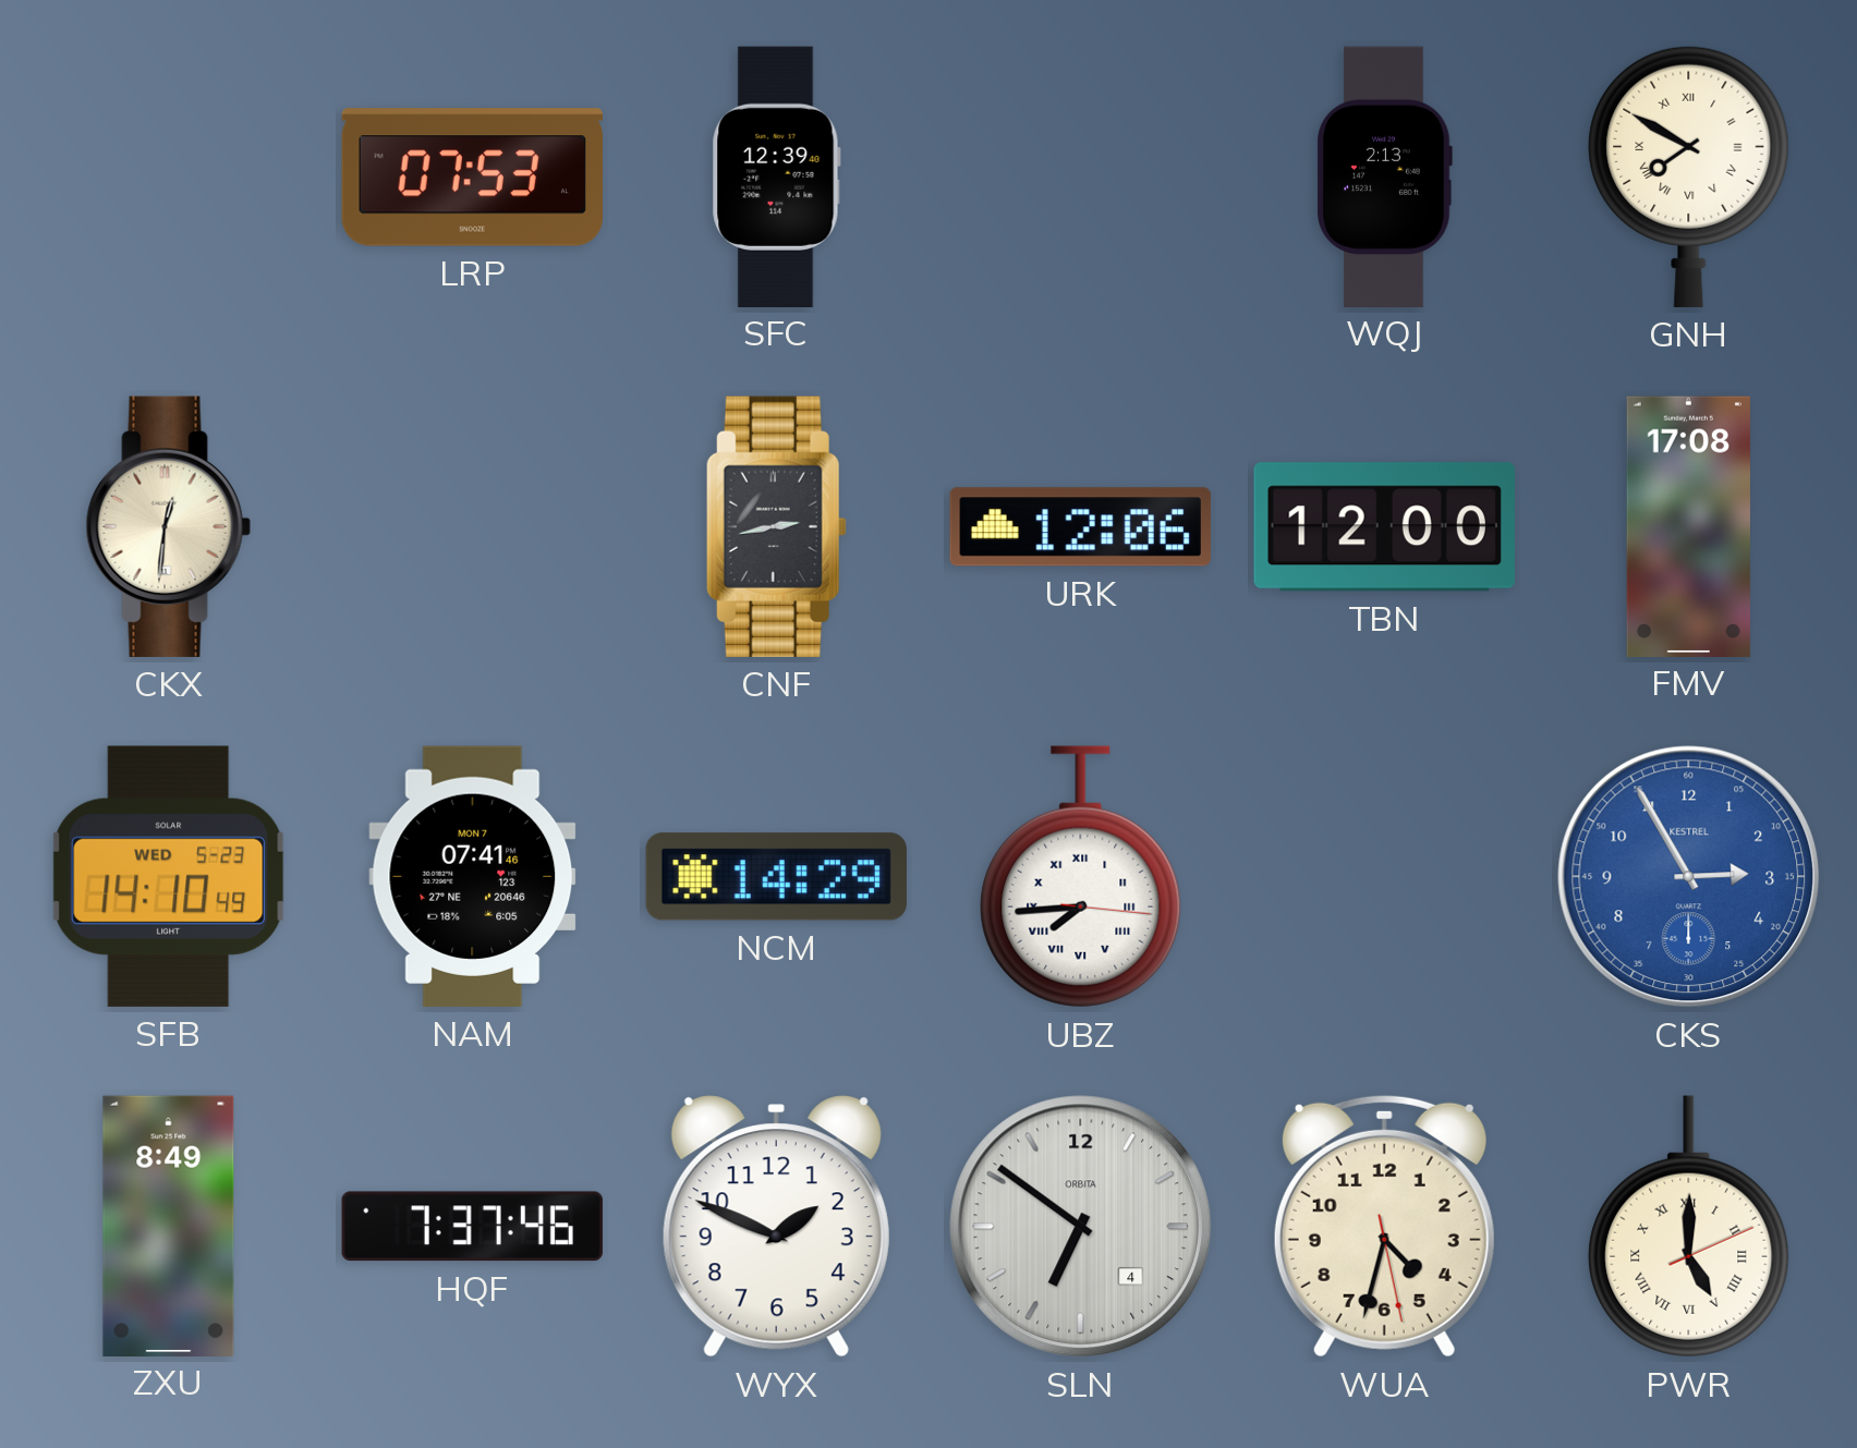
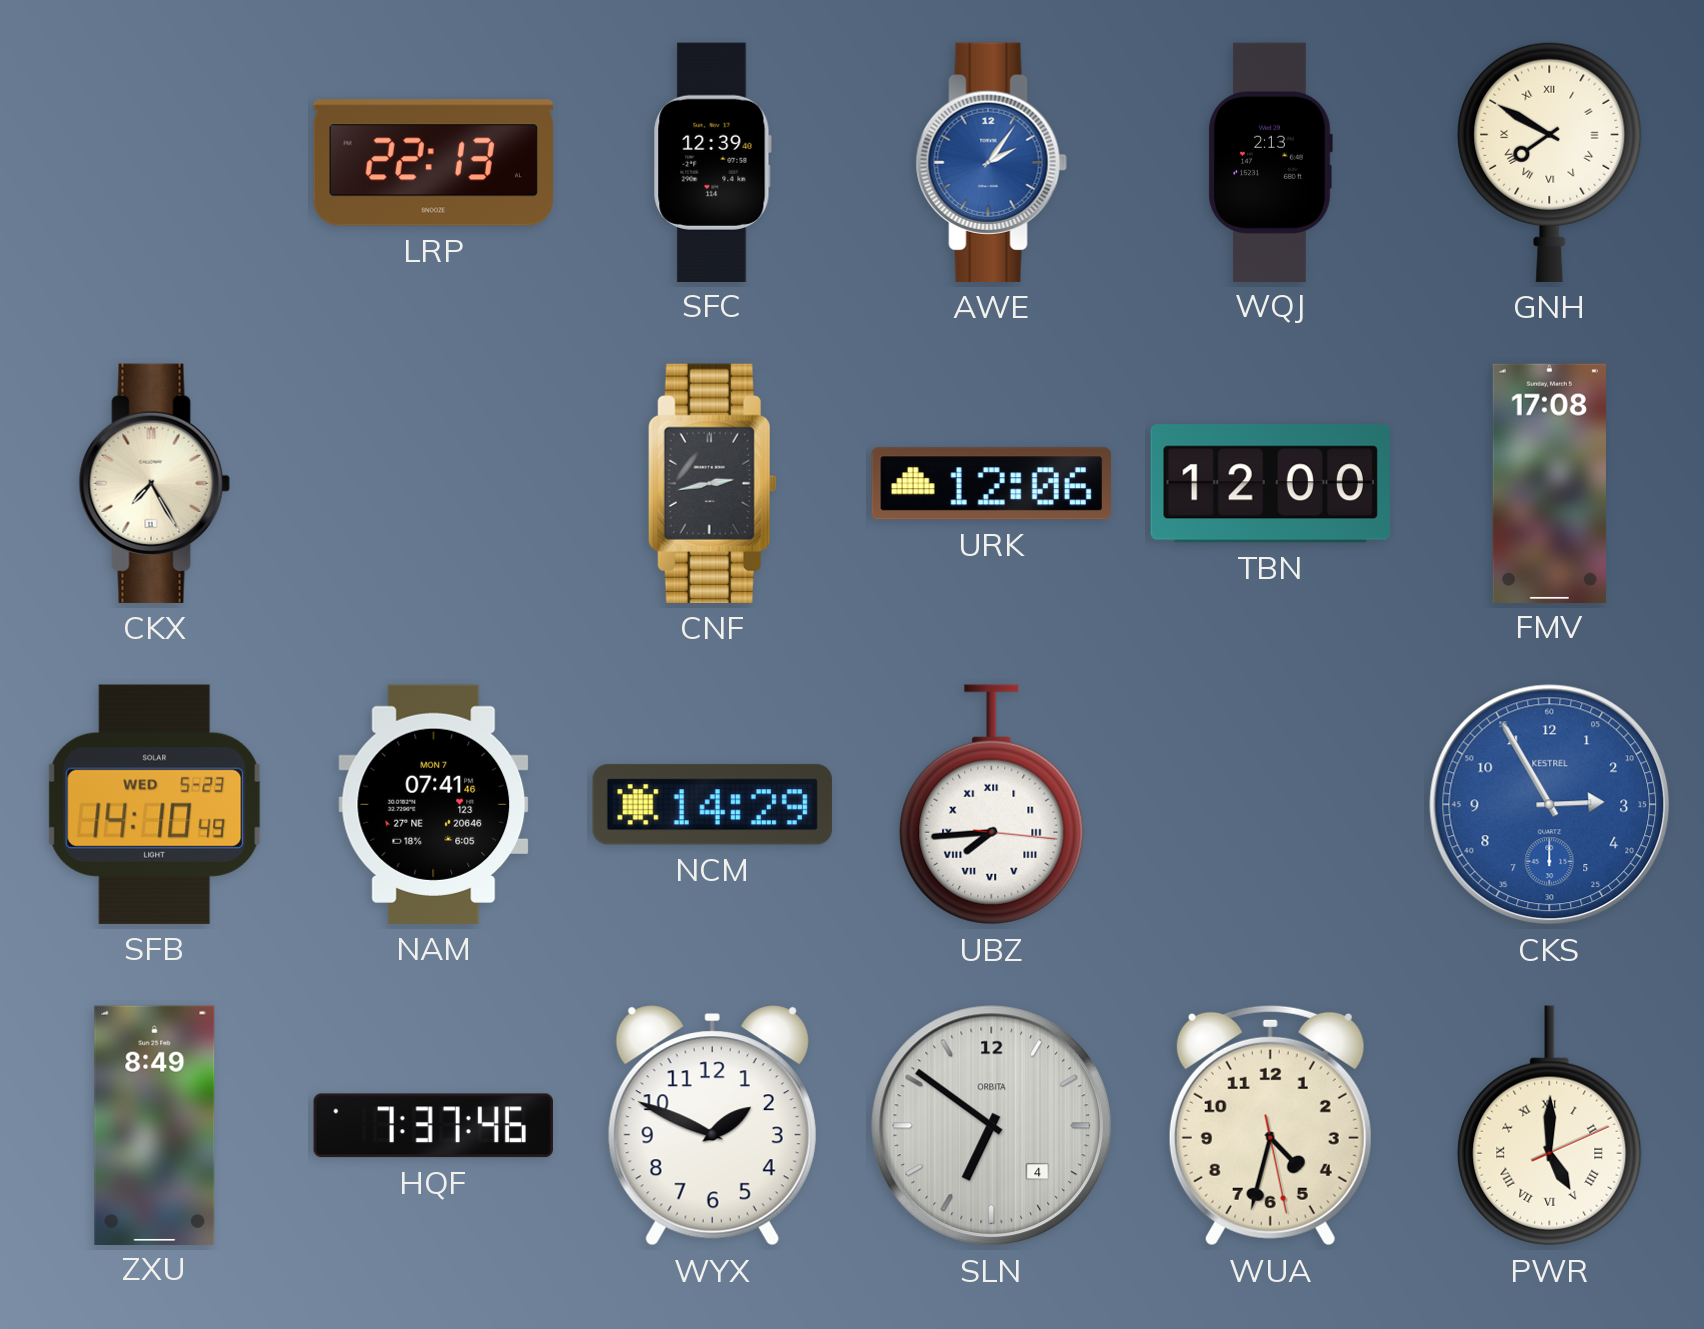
LRP: 07:53 -> 22:13 (433, 163)
AWE: none -> 2:06 (991, 162)
CKX: 12:31 -> 7:25 (154, 483)
